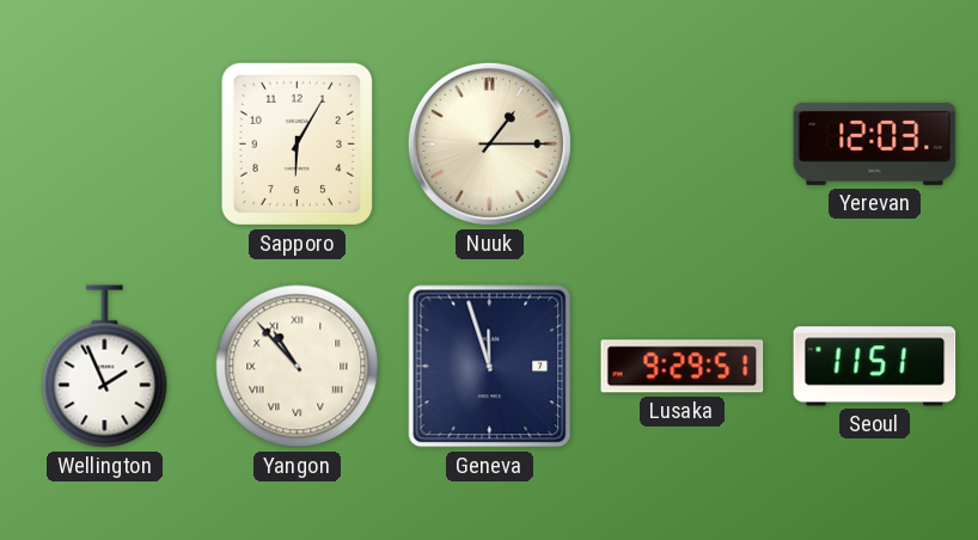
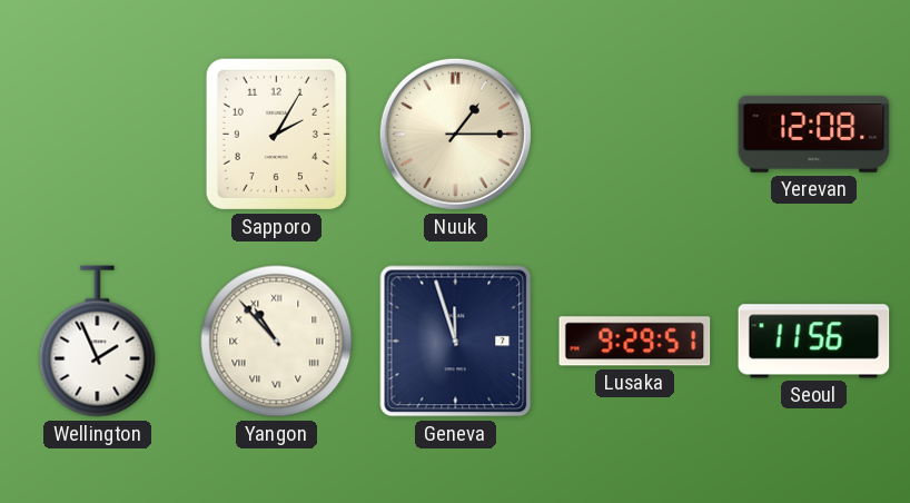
Sapporo: 6:05 -> 2:05 (276, 134)
Yerevan: 12:03 -> 12:08 (814, 134)
Seoul: 11:51 -> 11:56 (814, 342)
